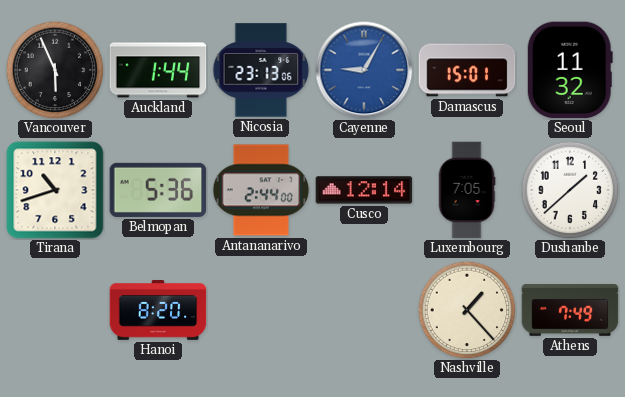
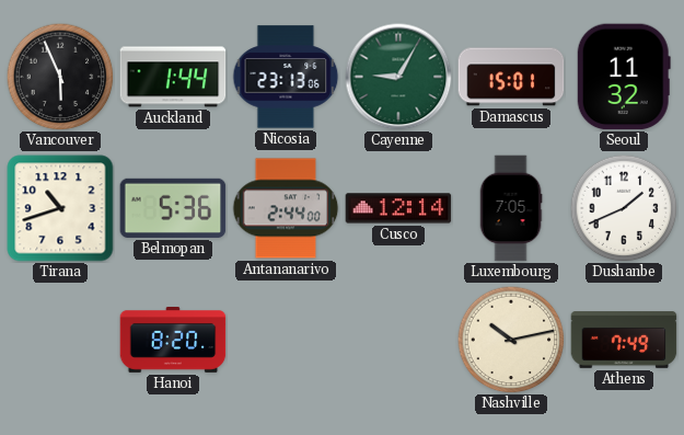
Cayenne dial: blue -> green (398, 77)
Dushanbe: 1:38 -> 1:41 (624, 208)
Nashville: 1:23 -> 10:13 (511, 340)
